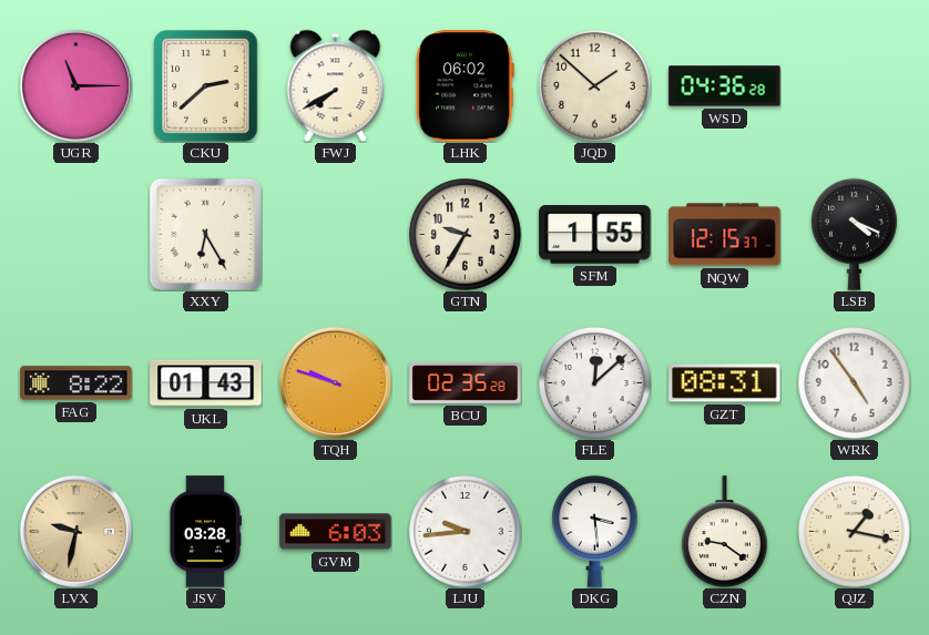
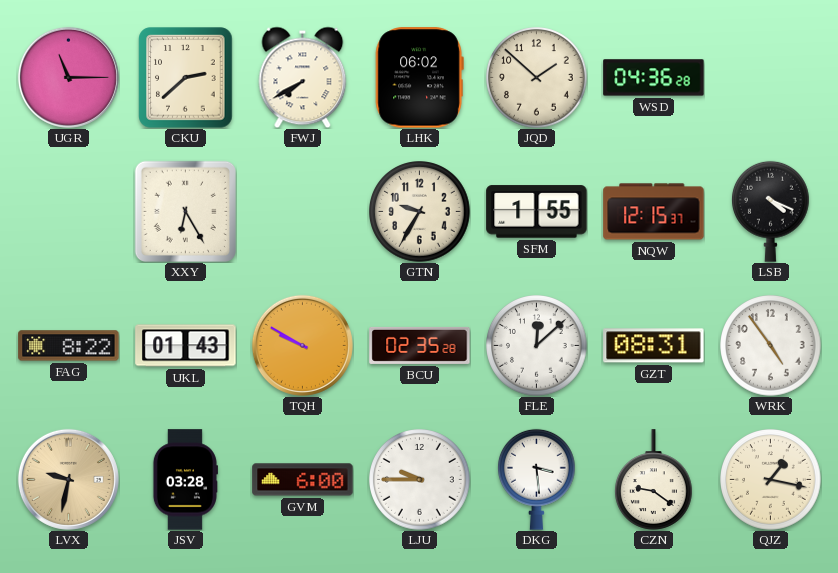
TQH: 9:48 -> 9:50 (302, 345)
GVM: 6:03 -> 6:00 (303, 480)
LJU: 9:44 -> 9:45 (420, 480)
